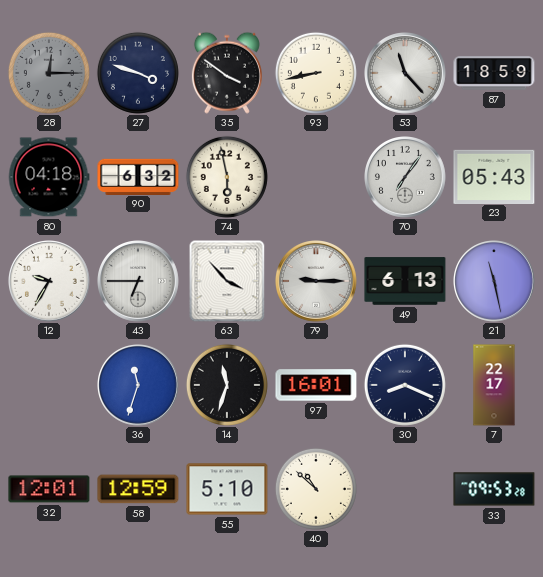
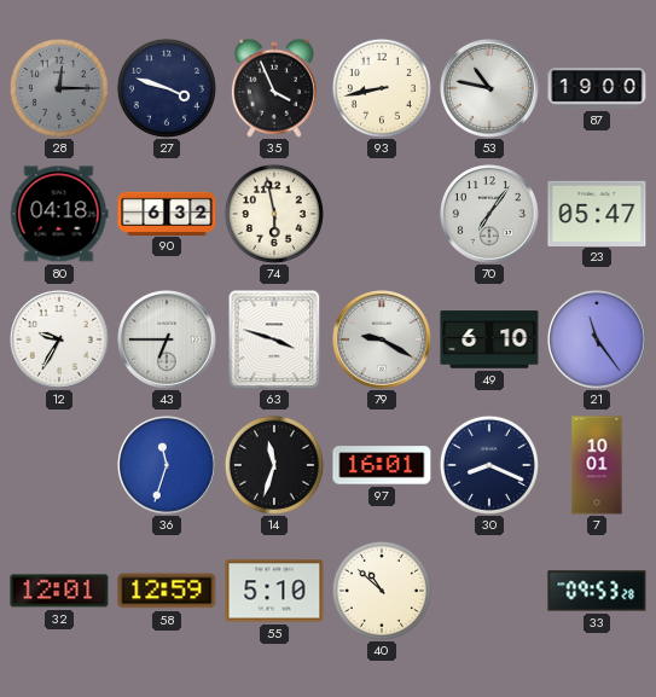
35: 3:51 -> 3:56 (274, 88)
53: 11:23 -> 10:47 (490, 89)
87: 18:59 -> 19:00 (597, 88)
23: 05:43 -> 05:47 (597, 213)
63: 3:53 -> 3:48 (274, 339)
79: 9:15 -> 9:20 (383, 341)
49: 6:13 -> 6:10 (489, 339)
21: 11:28 -> 11:24 (598, 341)
7: 22:17 -> 10:01 (597, 465)
